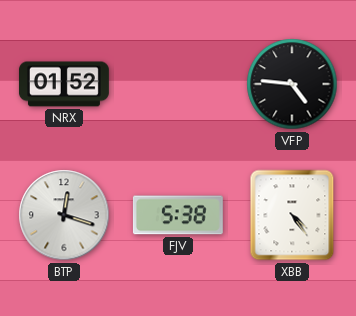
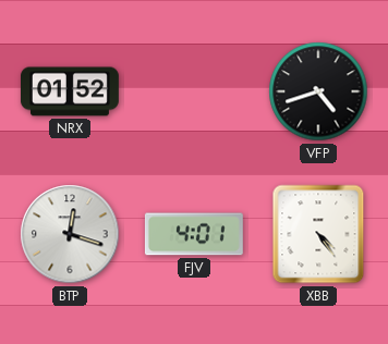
VFP: 4:46 -> 4:42 (318, 91)
FJV: 5:38 -> 4:01 (194, 234)
